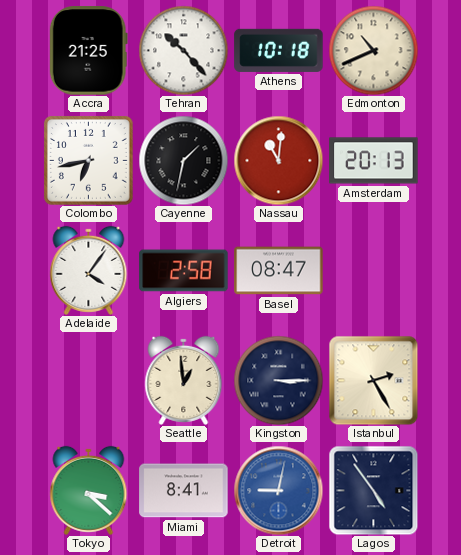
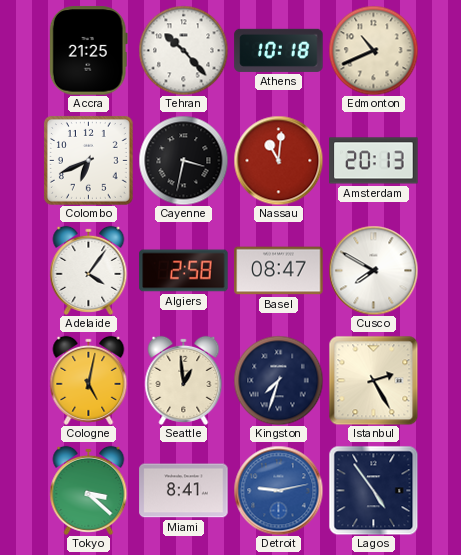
Colombo: 6:43 -> 6:41 (88, 160)
Cayenne: 1:32 -> 3:32 (183, 160)
Cusco: none -> 7:50 (373, 270)
Cologne: none -> 5:02 (89, 380)
Kingston: 3:15 -> 7:33 (278, 380)
Detroit: 9:02 -> 9:13 (278, 490)
